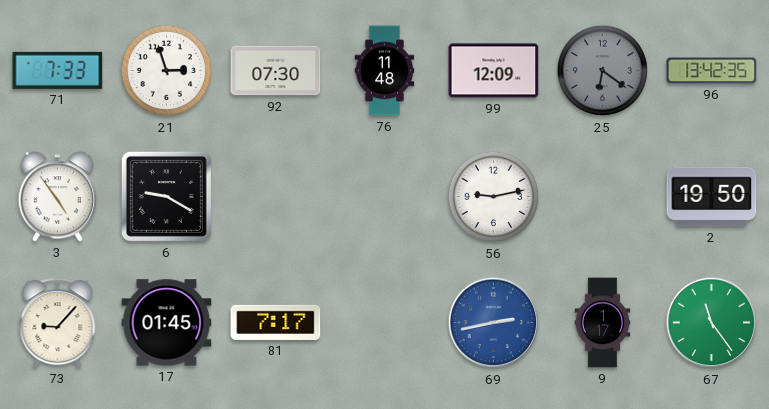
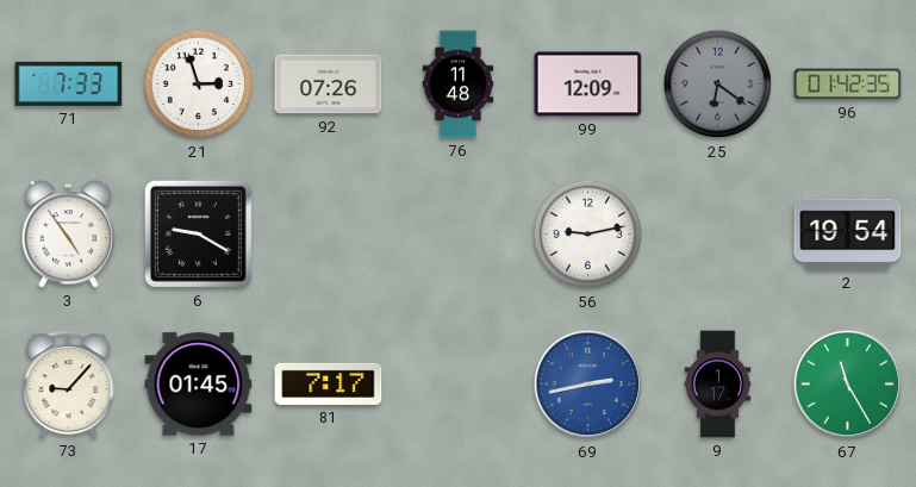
92: 07:30 -> 07:26 (329, 85)
96: 13:42 -> 01:42 (848, 85)
2: 19:50 -> 19:54 (848, 235)
67: 11:24 -> 11:25 (848, 385)
